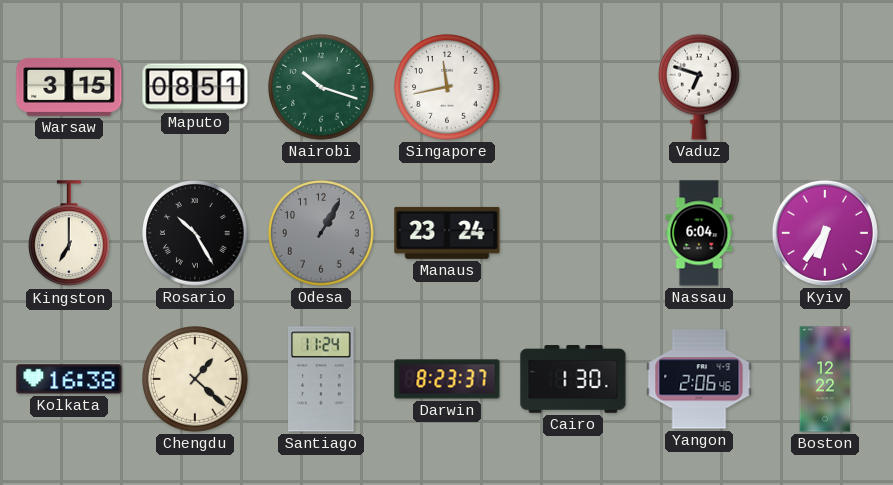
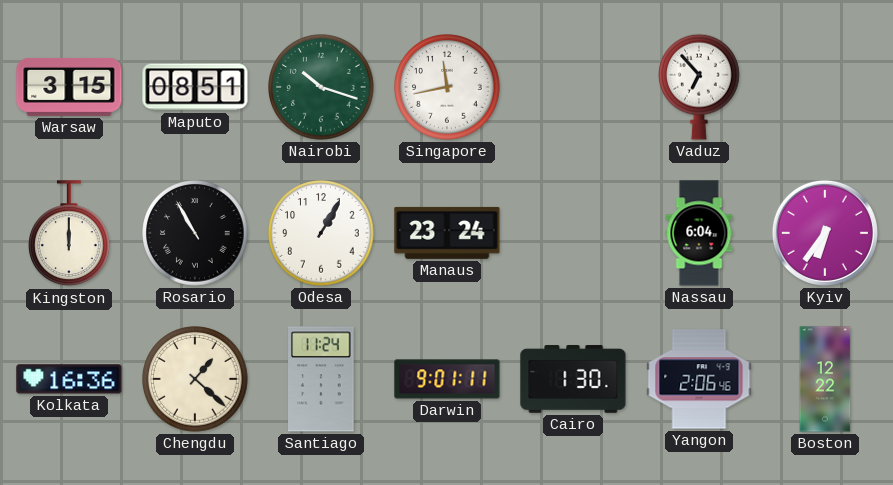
Vaduz: 6:48 -> 6:53 (700, 87)
Kingston: 7:00 -> 12:00 (70, 234)
Rosario: 10:25 -> 10:55 (195, 233)
Odesa dial: grey -> white (321, 233)
Kolkata: 16:38 -> 16:36 (69, 379)
Darwin: 8:23 -> 9:01 (447, 379)
